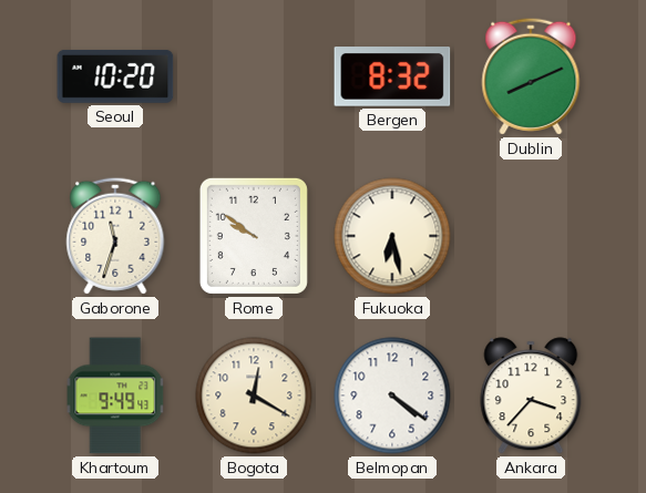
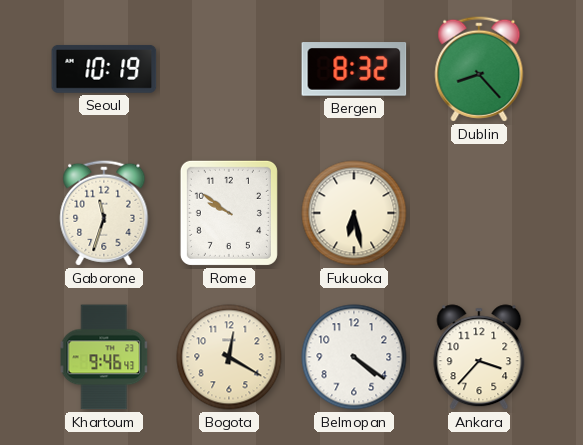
Seoul: 10:20 -> 10:19 (104, 69)
Dublin: 8:11 -> 8:23 (479, 69)
Khartoum: 9:49 -> 9:46 (104, 357)
